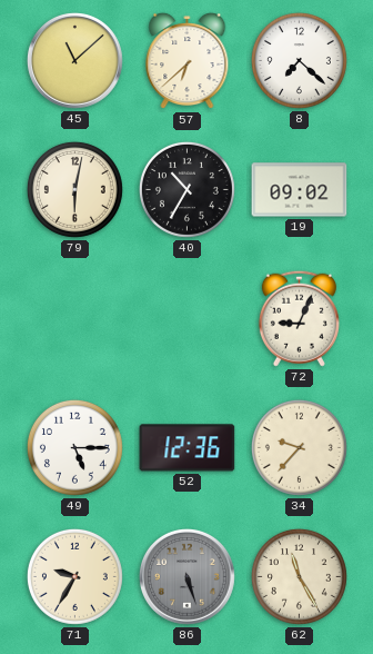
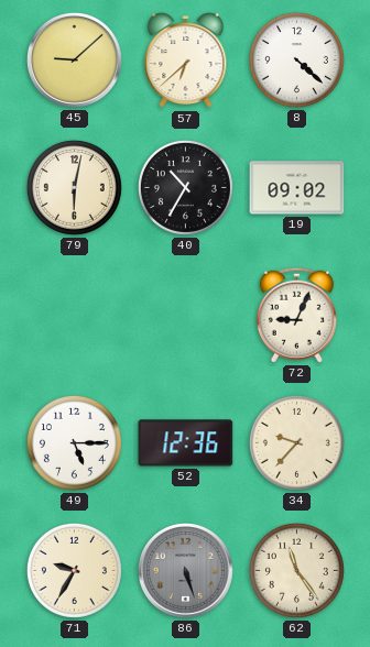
45: 11:08 -> 9:08 (74, 59)
8: 7:22 -> 4:22 (296, 59)
62: 11:25 -> 11:24 (296, 570)
